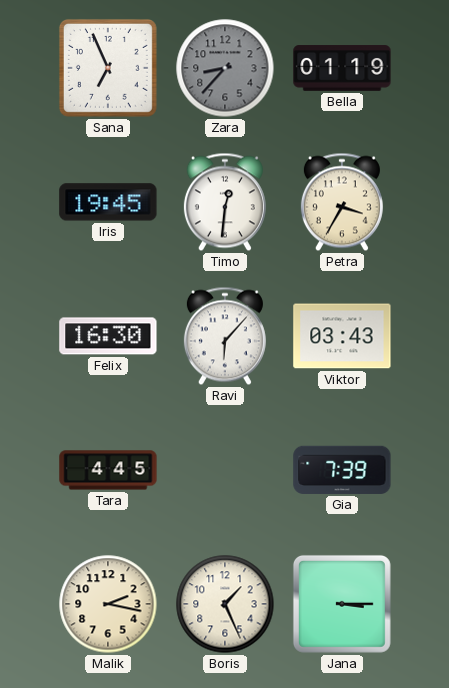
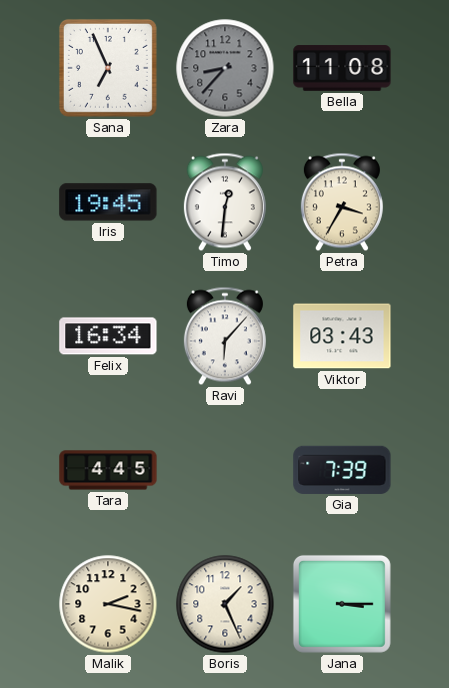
Bella: 01:19 -> 11:08 (342, 68)
Felix: 16:30 -> 16:34 (108, 336)
